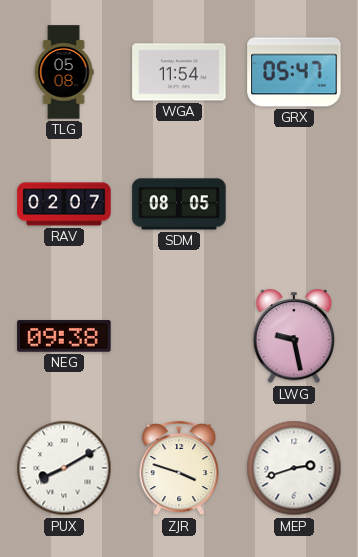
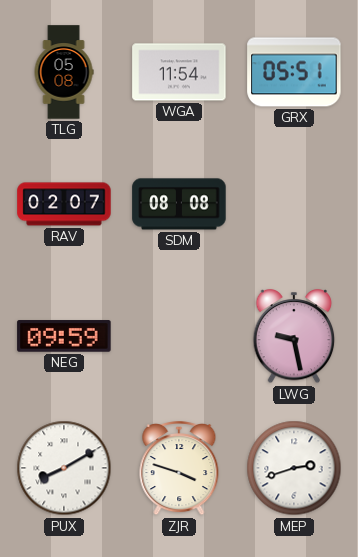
GRX: 05:47 -> 05:51 (294, 72)
SDM: 08:05 -> 08:08 (179, 204)
NEG: 09:38 -> 09:59 (64, 336)
